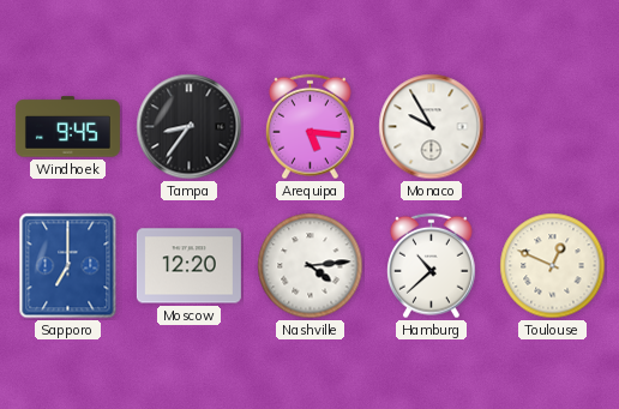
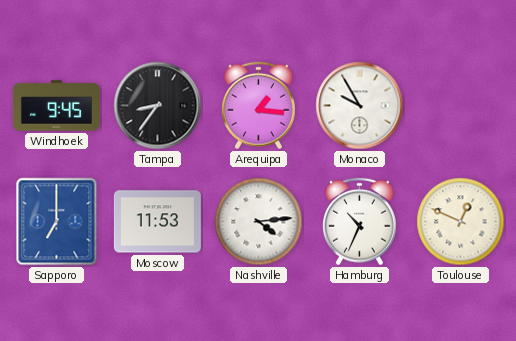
Arequipa: 5:16 -> 1:16 (258, 106)
Moscow: 12:20 -> 11:53 (157, 222)
Hamburg: 10:38 -> 10:34 (359, 222)
